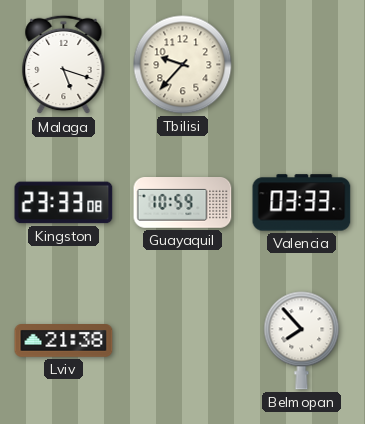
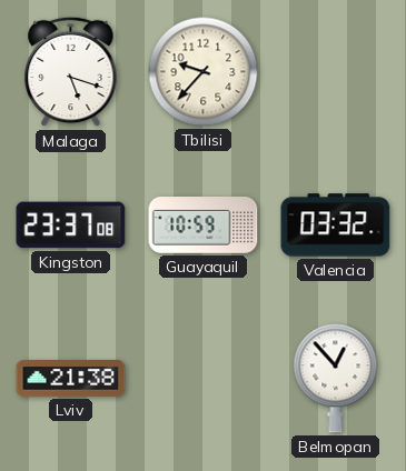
Kingston: 23:33 -> 23:37 (71, 226)
Valencia: 03:33 -> 03:32 (336, 226)
Belmopan: 7:53 -> 12:53 (336, 379)
